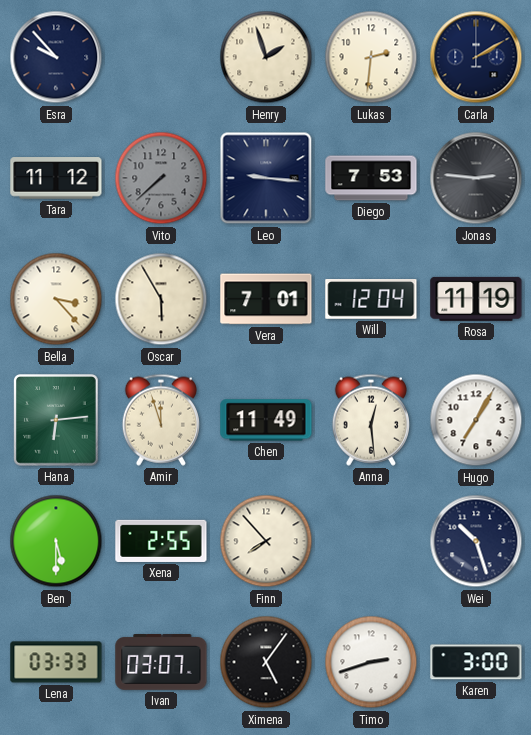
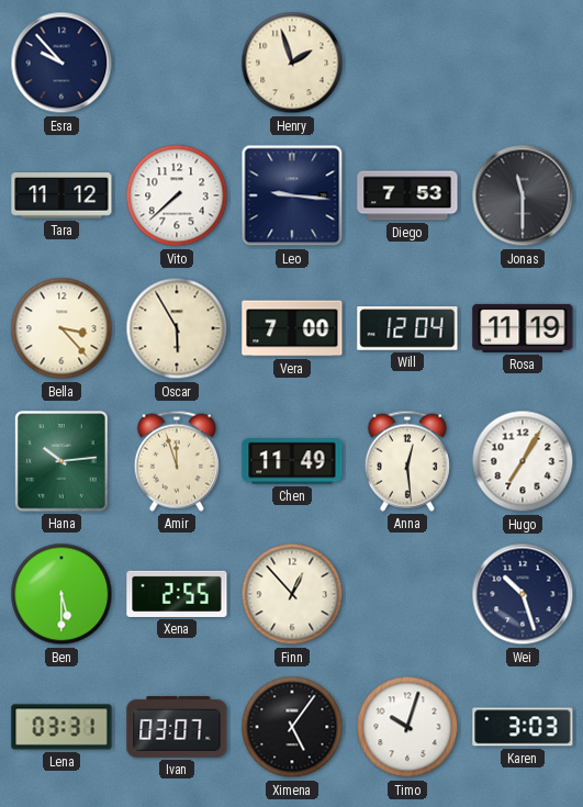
Lukas: 2:31 -> none (371, 57)
Carla: 2:10 -> none (476, 57)
Vito dial: grey -> white (177, 195)
Jonas: 2:46 -> 11:30 (523, 195)
Vera: 7:01 -> 7:00 (292, 328)
Hana: 6:14 -> 10:14 (63, 461)
Finn: 7:53 -> 12:53 (292, 594)
Lena: 03:33 -> 03:31 (61, 727)
Timo: 2:42 -> 10:03 (407, 727)
Karen: 3:00 -> 3:03 (523, 727)
